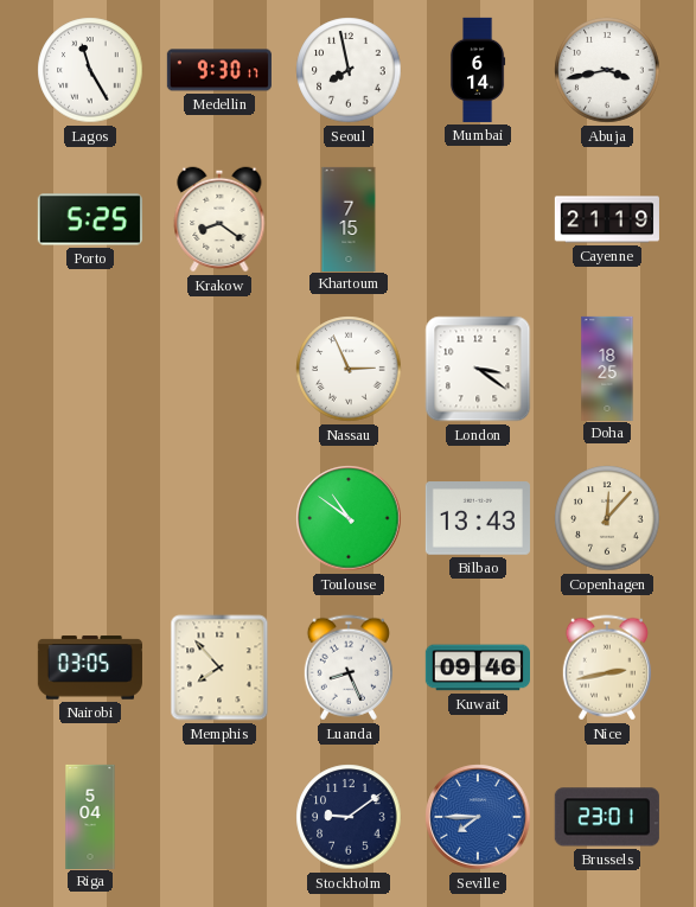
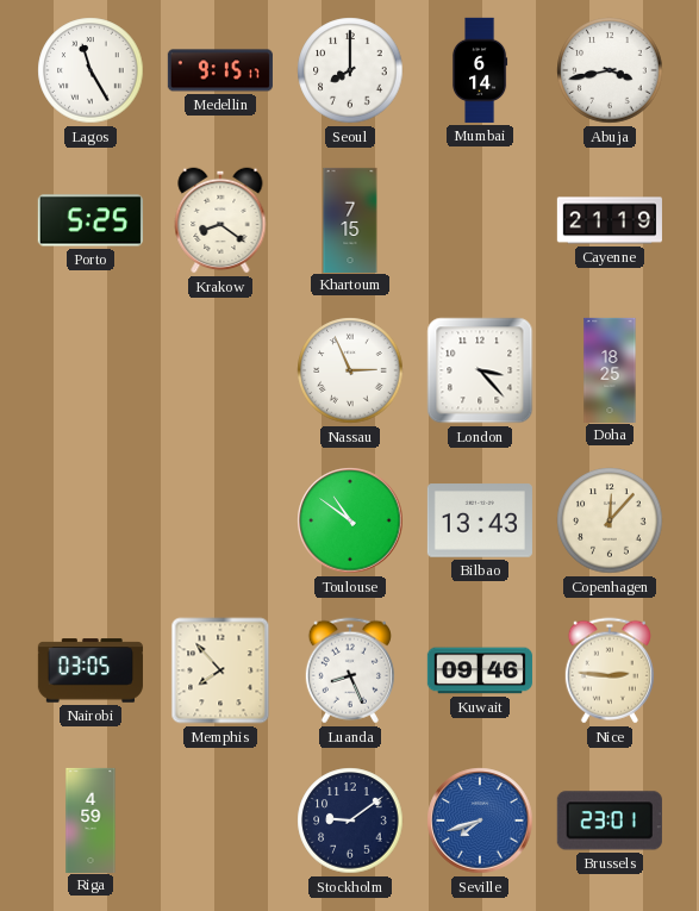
Medellin: 9:30 -> 9:15 (220, 70)
Seoul: 7:58 -> 8:00 (350, 70)
London: 3:21 -> 3:23 (480, 370)
Nice: 2:43 -> 2:46 (610, 670)
Riga: 5:04 -> 4:59 (91, 819)
Seville: 7:45 -> 7:42 (480, 820)
